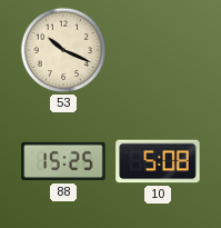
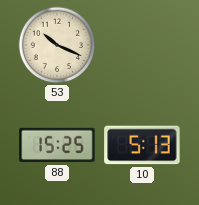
10: 5:08 -> 5:13 (142, 145)
